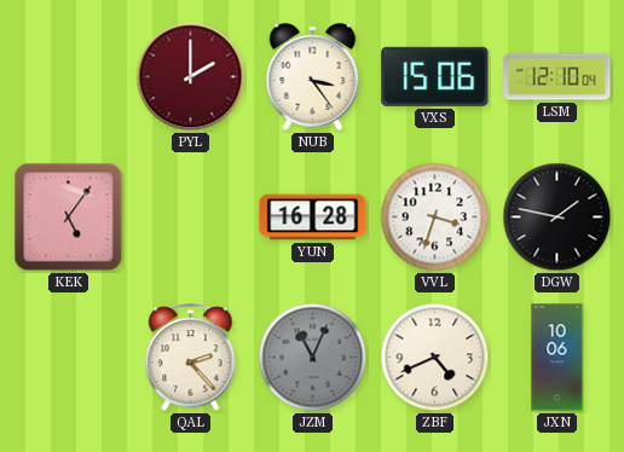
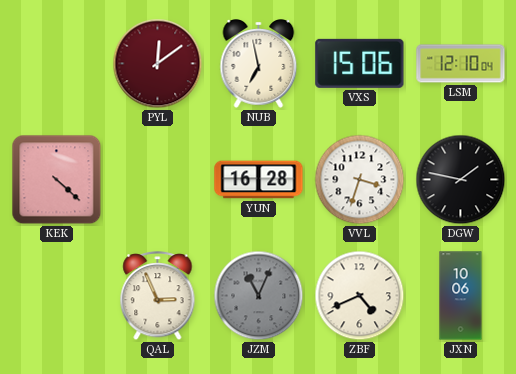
PYL: 2:00 -> 12:09 (158, 64)
NUB: 3:24 -> 6:58 (259, 64)
KEK: 5:06 -> 4:22 (57, 180)
QAL: 2:23 -> 2:56 (158, 296)
